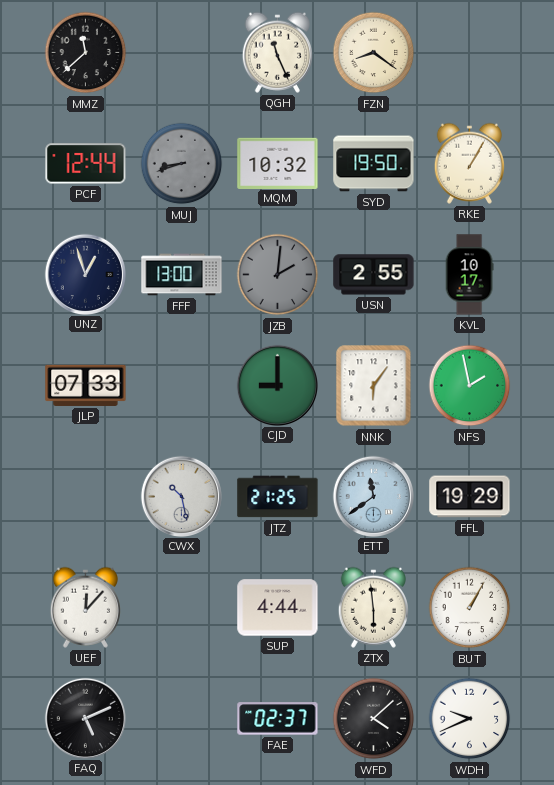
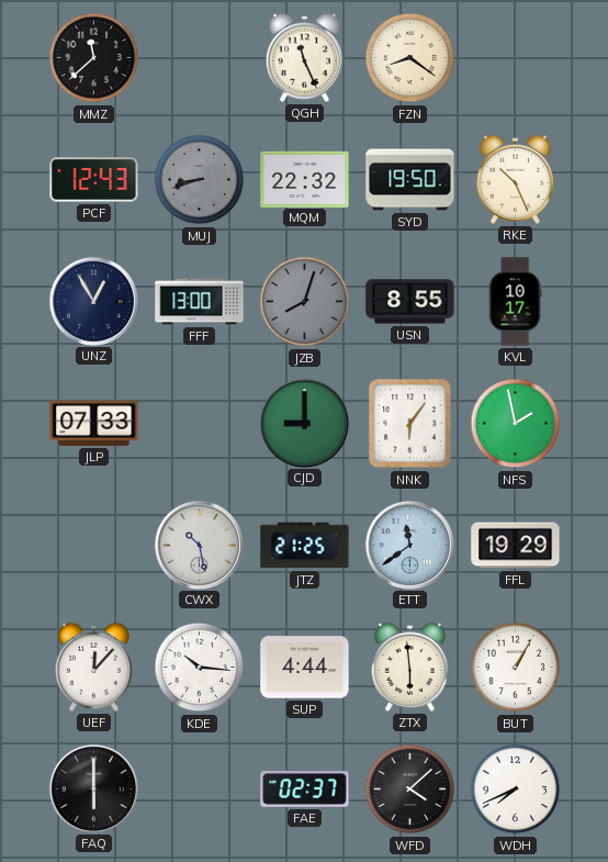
PCF: 12:44 -> 12:43 (94, 180)
MQM: 10:32 -> 22:32 (305, 179)
RKE: 1:05 -> 10:26 (515, 179)
UNZ: 12:57 -> 12:55 (93, 301)
JZB: 2:01 -> 8:03 (305, 302)
USN: 2:55 -> 8:55 (410, 302)
KDE: none -> 10:16 (200, 668)
FAQ: 5:11 -> 6:00 (93, 788)
WDH: 9:41 -> 7:41 (516, 790)
